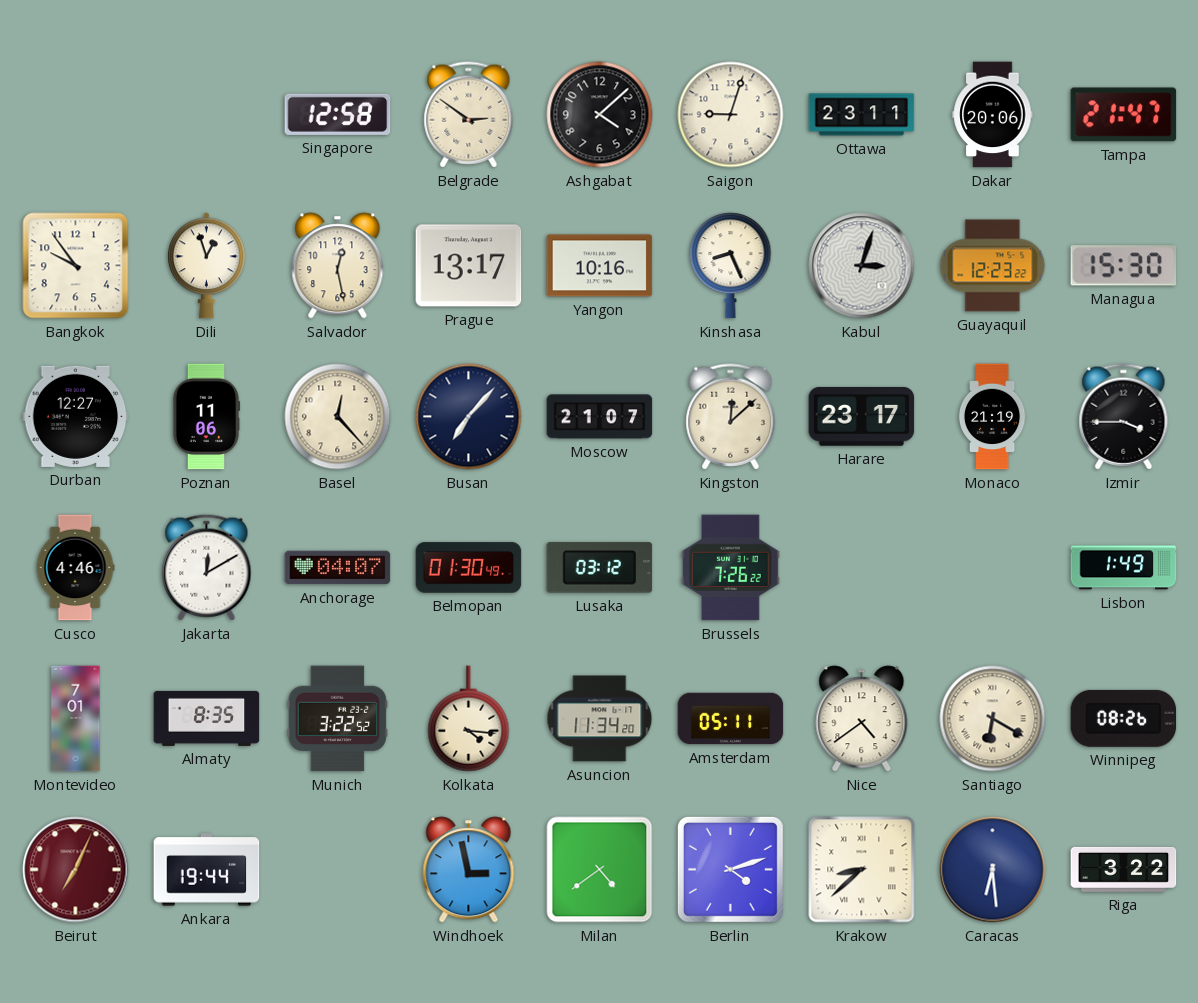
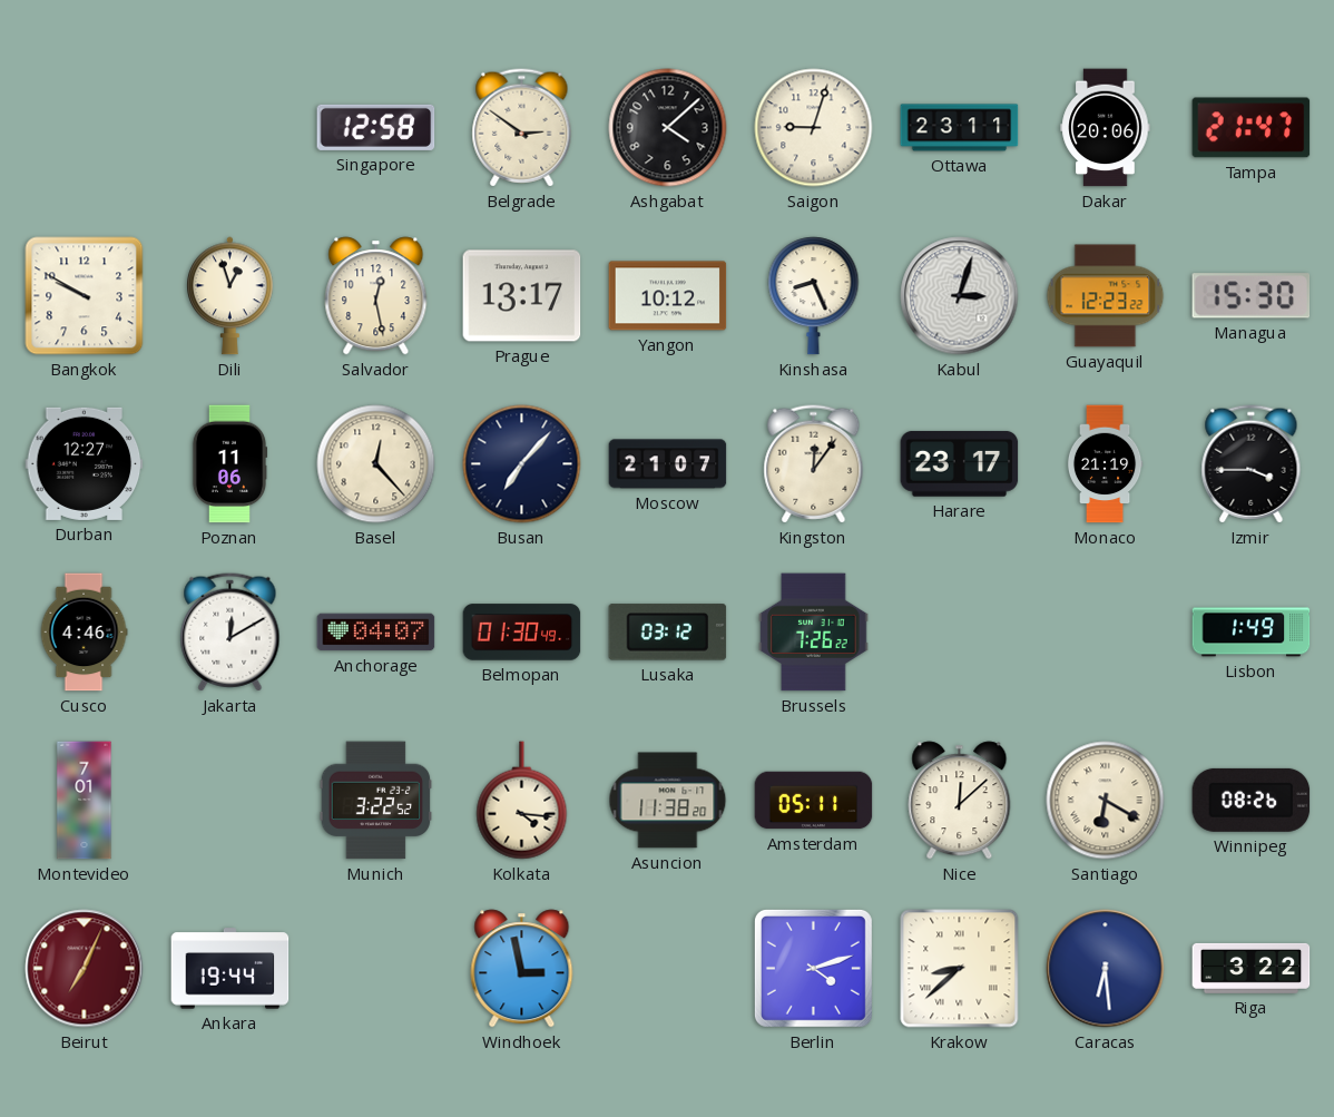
Bangkok: 9:54 -> 9:50 (85, 296)
Yangon: 10:16 -> 10:12 (668, 296)
Kingston: 12:08 -> 12:06 (814, 464)
Almaty: 8:35 -> none (207, 718)
Asuncion: 11:34 -> 11:38 (668, 801)
Nice: 4:39 -> 12:08 (960, 801)
Milan: 4:39 -> none (600, 870)
